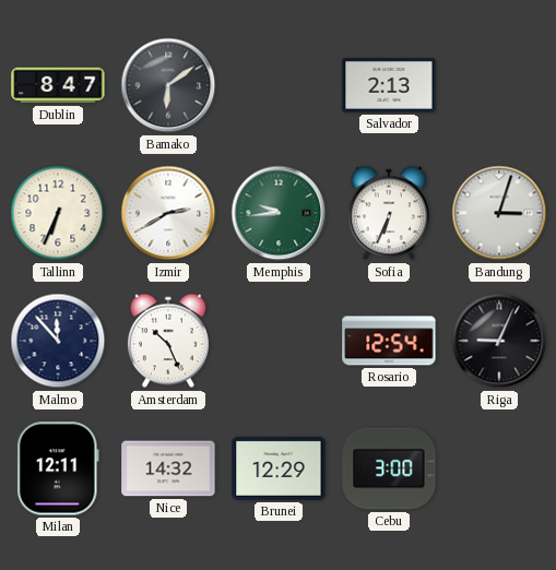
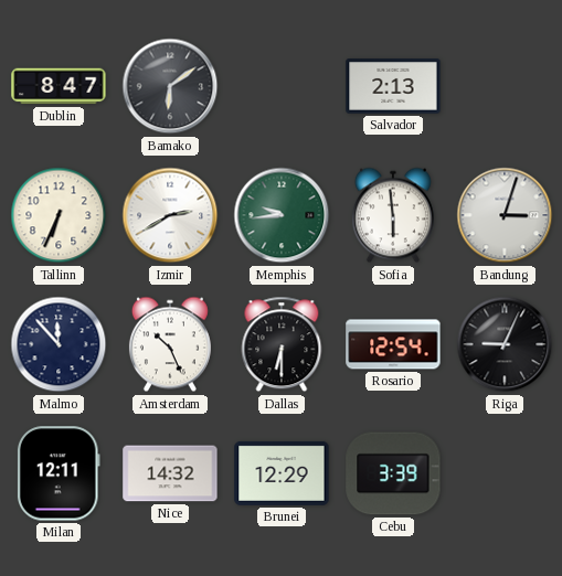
Sofia: 6:34 -> 5:59 (393, 215)
Dallas: none -> 6:30 (282, 344)
Cebu: 3:00 -> 3:39 (393, 473)
